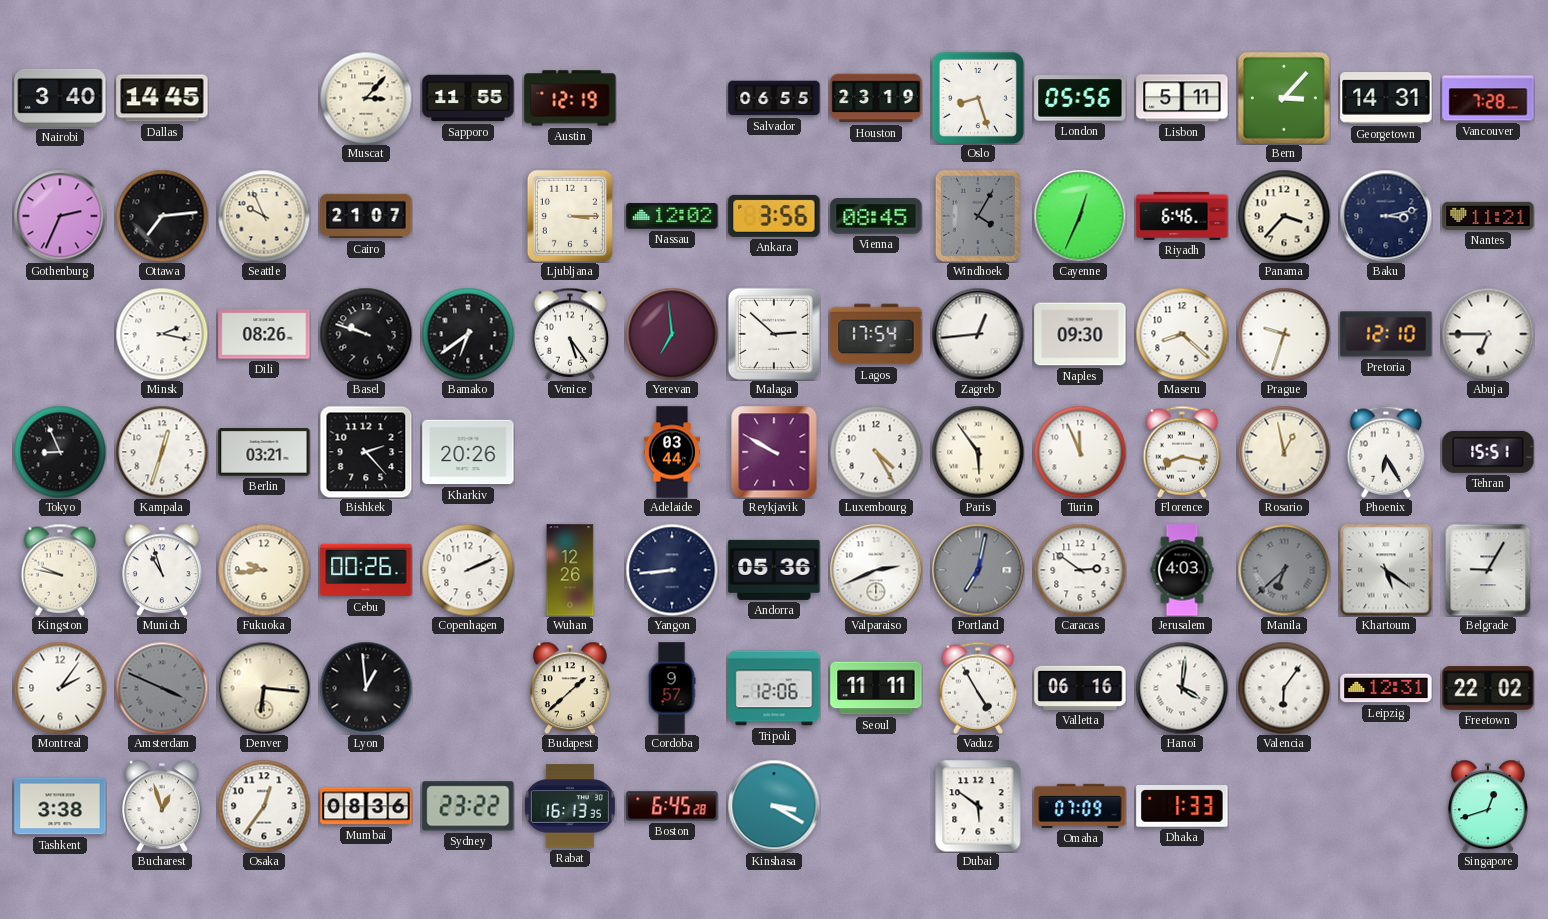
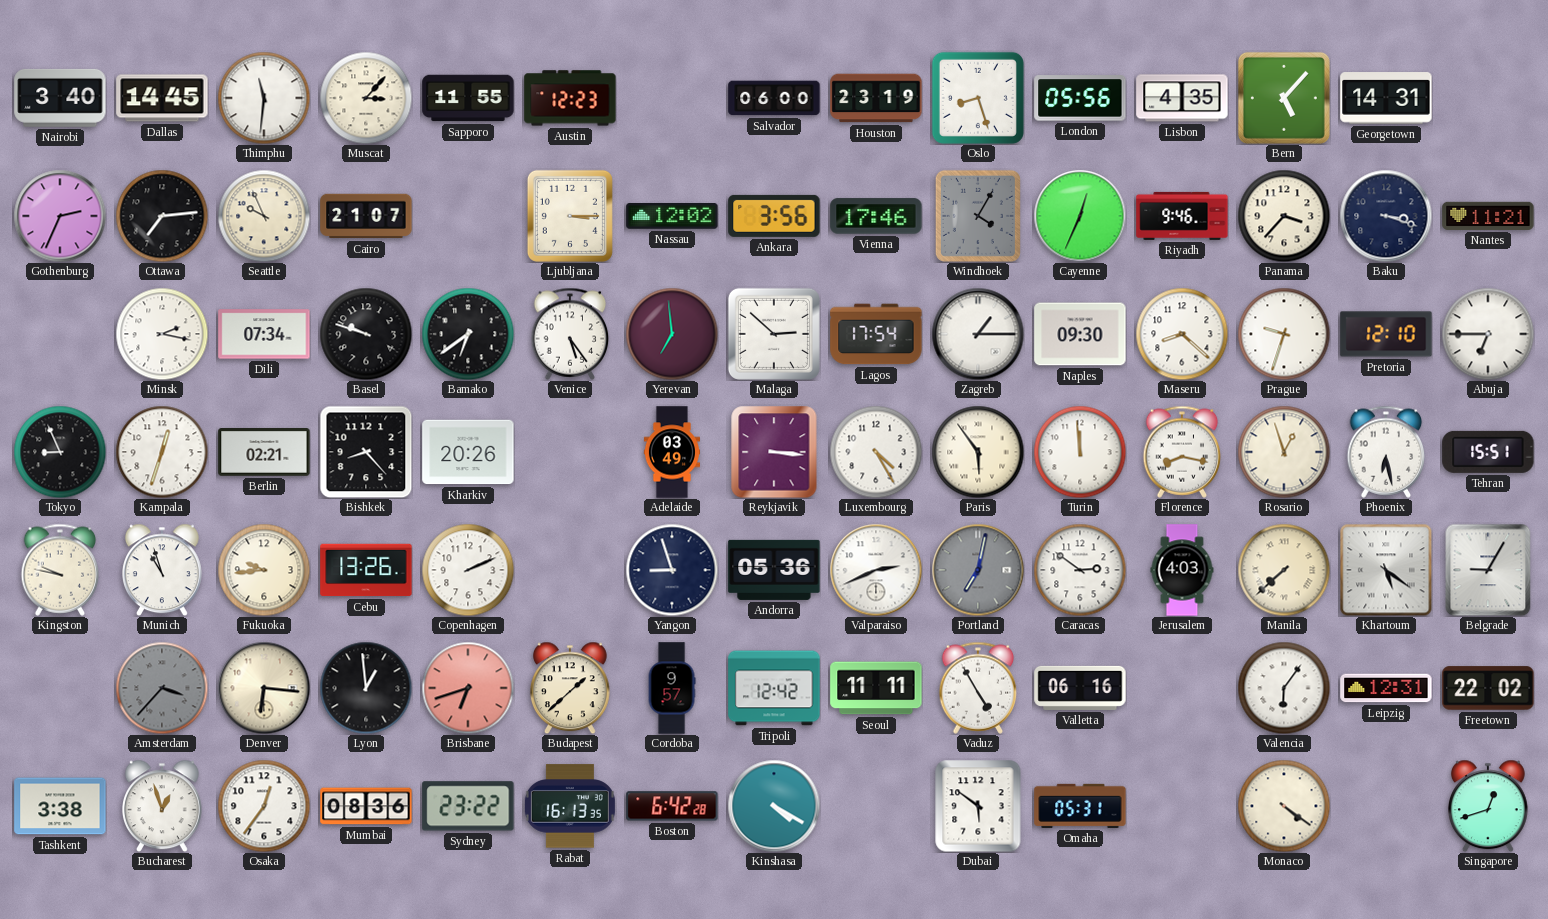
Thimphu: none -> 11:31 (264, 98)
Austin: 12:19 -> 12:23 (570, 98)
Salvador: 06:55 -> 06:00 (774, 98)
Lisbon: 5:11 -> 4:35 (1182, 98)
Bern: 3:07 -> 5:07 (1284, 98)
Vancouver: 7:28 -> none (1488, 98)
Vienna: 08:45 -> 17:46 (876, 216)
Riyadh: 6:46 -> 9:46 (1182, 216)
Baku: 3:13 -> 3:18 (1386, 216)
Dili: 08:26 -> 07:34 (264, 334)
Zagreb: 12:44 -> 1:15 (978, 334)
Berlin: 03:21 -> 02:21 (264, 452)
Bishkek: 2:23 -> 8:23 (366, 452)
Adelaide: 03:44 -> 03:49 (671, 452)
Reykjavik: 9:50 -> 3:16 (774, 452)
Turin: 11:56 -> 11:59 (1080, 452)
Rosario: 12:58 -> 12:57 (1284, 452)
Phoenix: 6:25 -> 6:28 (1386, 452)
Cebu: 00:26 -> 13:26 (366, 570)
Wuhan: 12:26 -> none (570, 570)
Yangon: 8:44 -> 8:57 (672, 570)
Manila: 6:38 -> 7:38 (1284, 570)
Manila dial: grey -> cream (1284, 570)
Montreal: 2:06 -> none (60, 688)
Amsterdam: 3:49 -> 3:37 (162, 688)
Brisbane: none -> 6:42 (468, 688)
Tripoli: 12:06 -> 12:42 (774, 688)
Hanoi: 4:01 -> none (1182, 688)
Boston: 6:45 -> 6:42 (672, 806)
Kinshasa: 3:20 -> 4:20 (774, 806)
Omaha: 07:09 -> 05:31 (1080, 806)
Dhaka: 1:33 -> none (1182, 807)
Monaco: none -> 4:21 (1284, 806)
